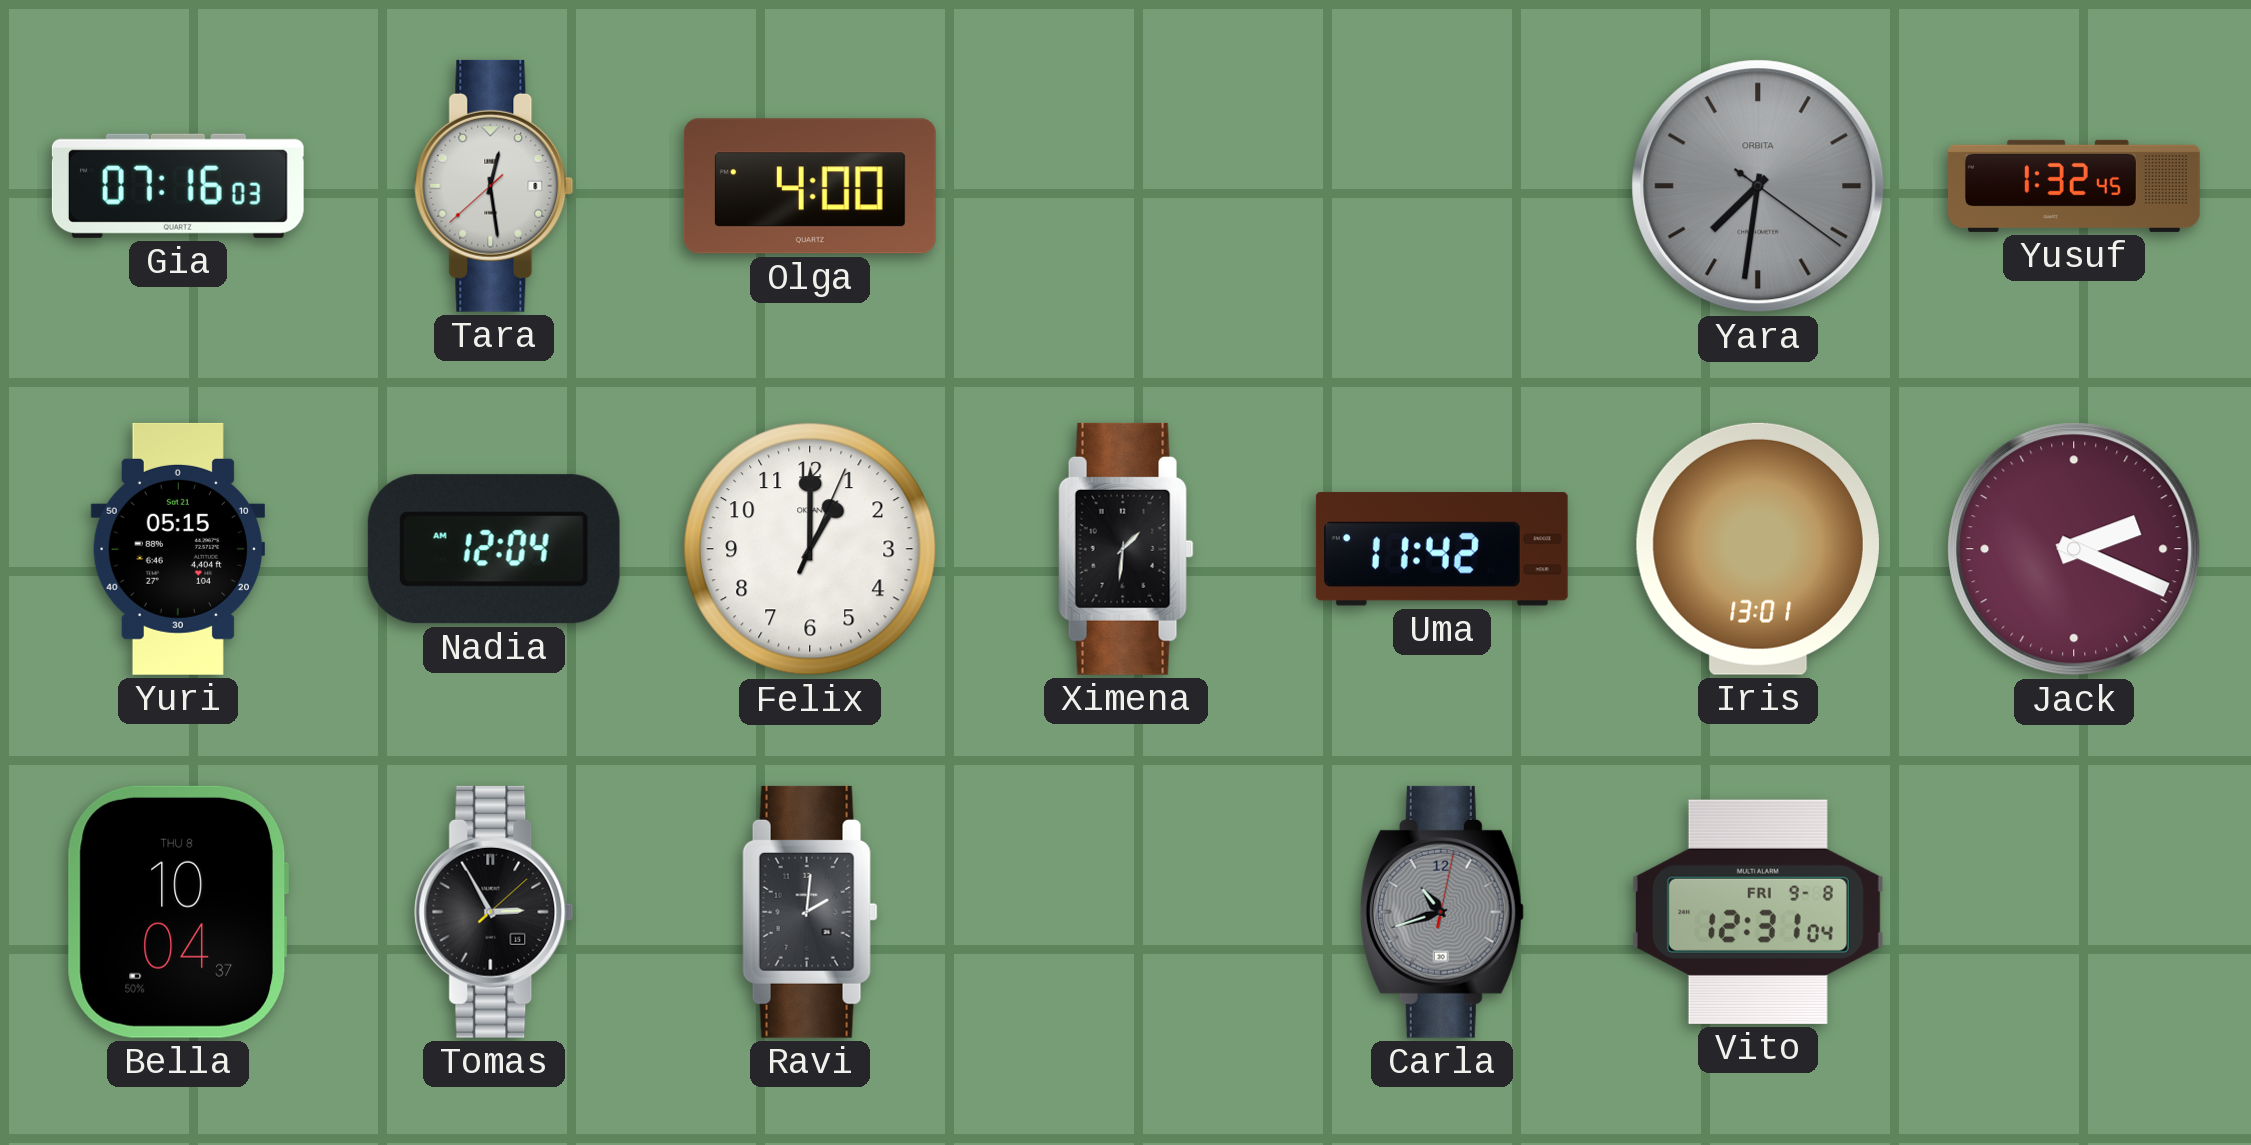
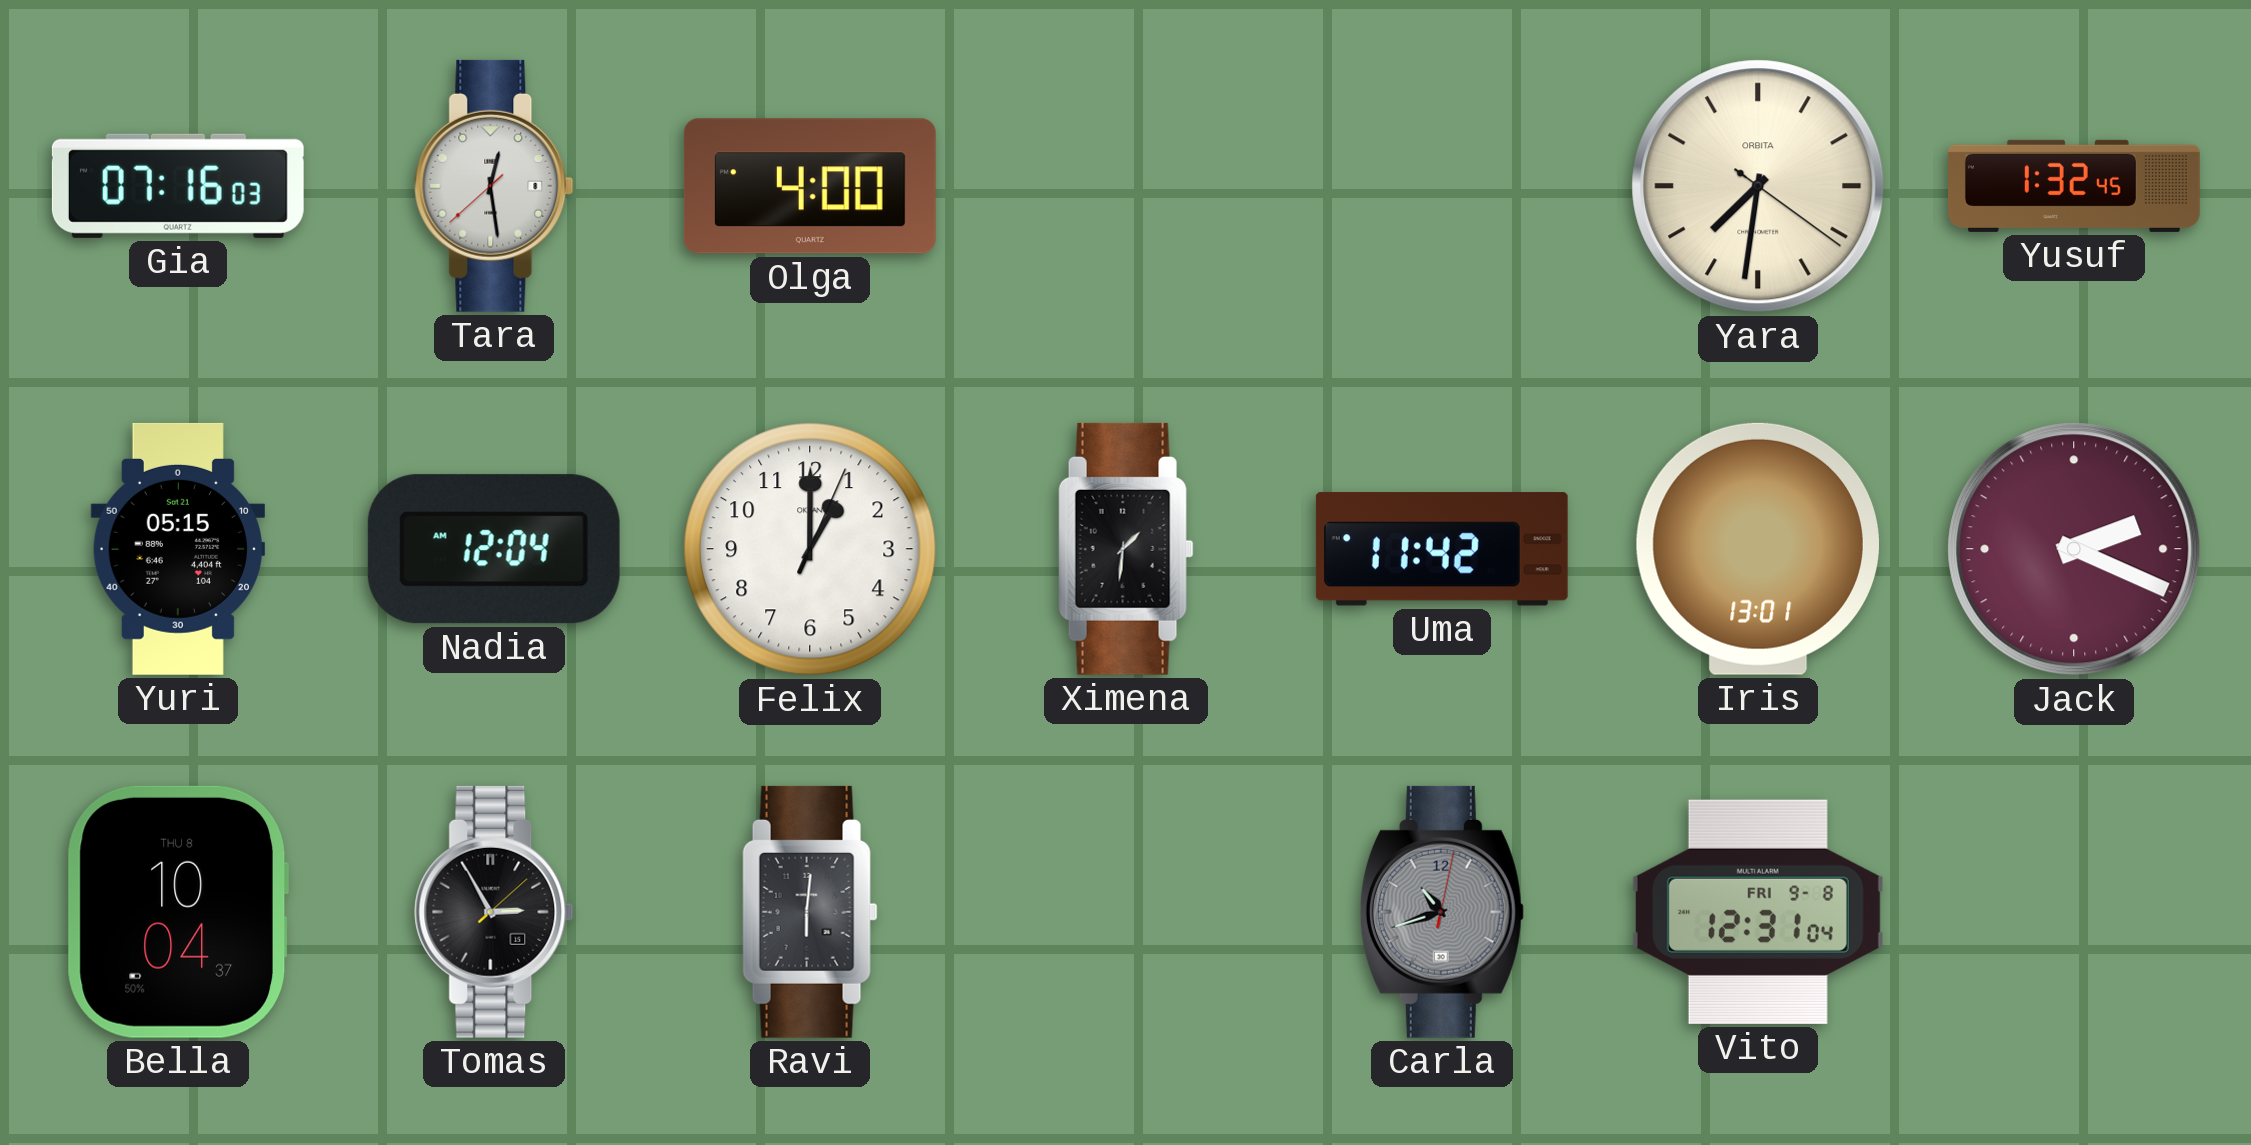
Yara dial: grey -> cream (1758, 186)
Ravi: 2:01 -> 6:01 (810, 912)
